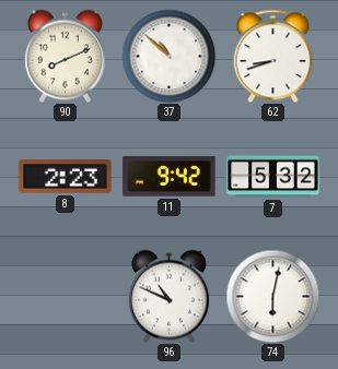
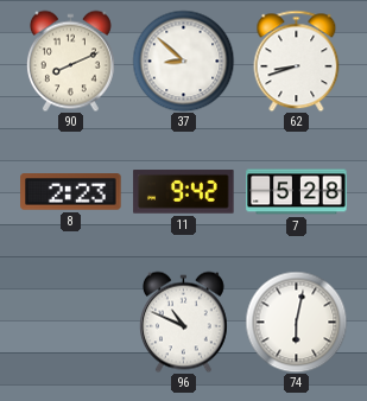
37: 10:52 -> 8:52 (183, 61)
7: 5:32 -> 5:28 (297, 192)
